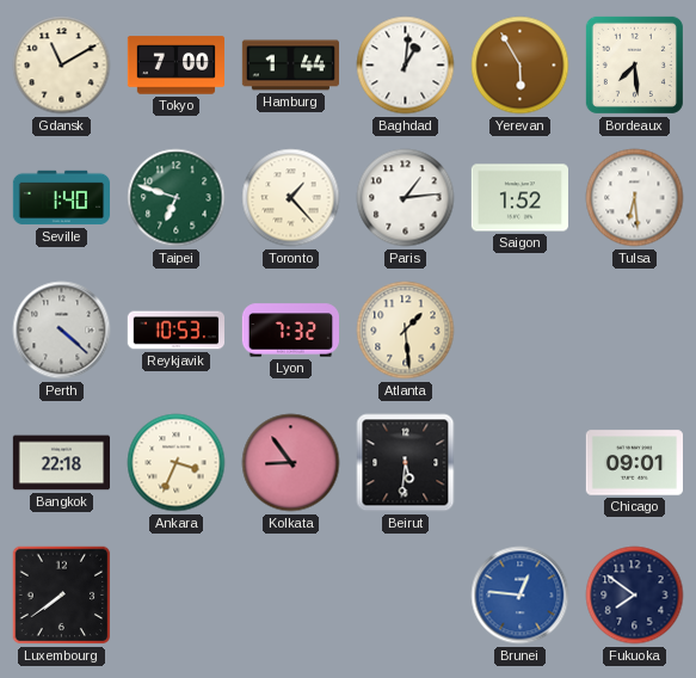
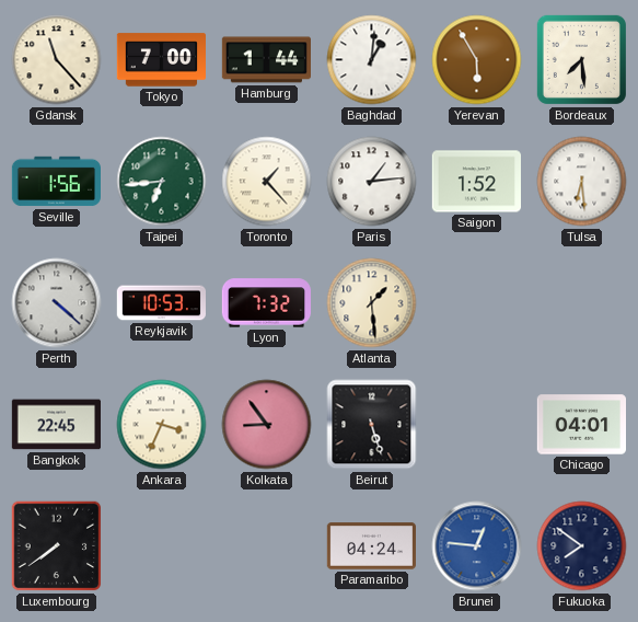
Gdansk: 11:10 -> 11:23 (57, 60)
Seville: 1:40 -> 1:56 (56, 182)
Taipei: 6:48 -> 6:44 (162, 182)
Bangkok: 22:18 -> 22:45 (56, 425)
Beirut: 5:31 -> 5:27 (372, 425)
Chicago: 09:01 -> 04:01 (581, 425)
Paramaribo: none -> 04:24 (371, 546)
